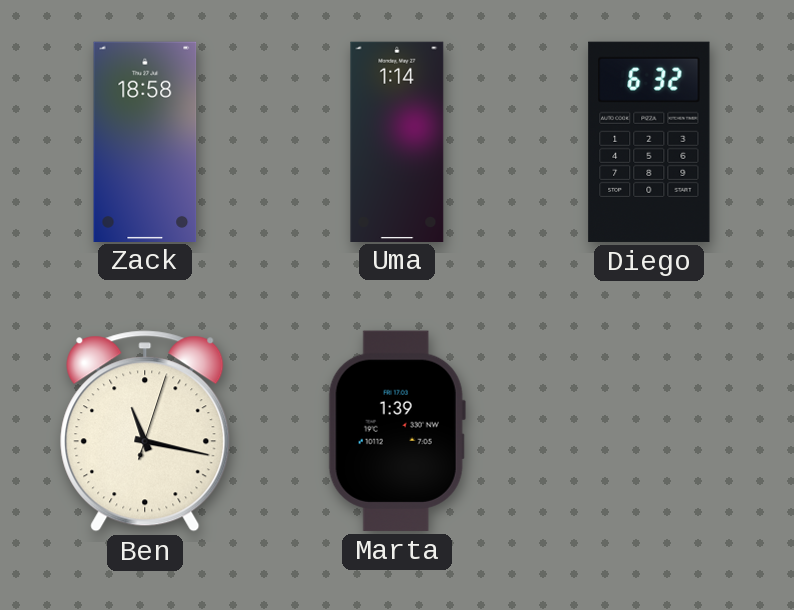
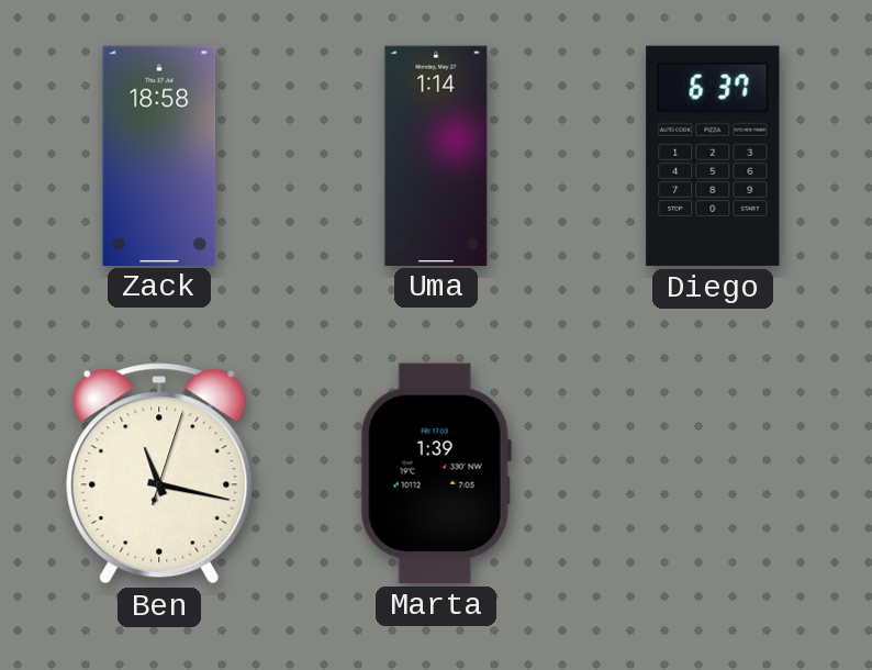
Diego: 6:32 -> 6:37 (713, 156)
